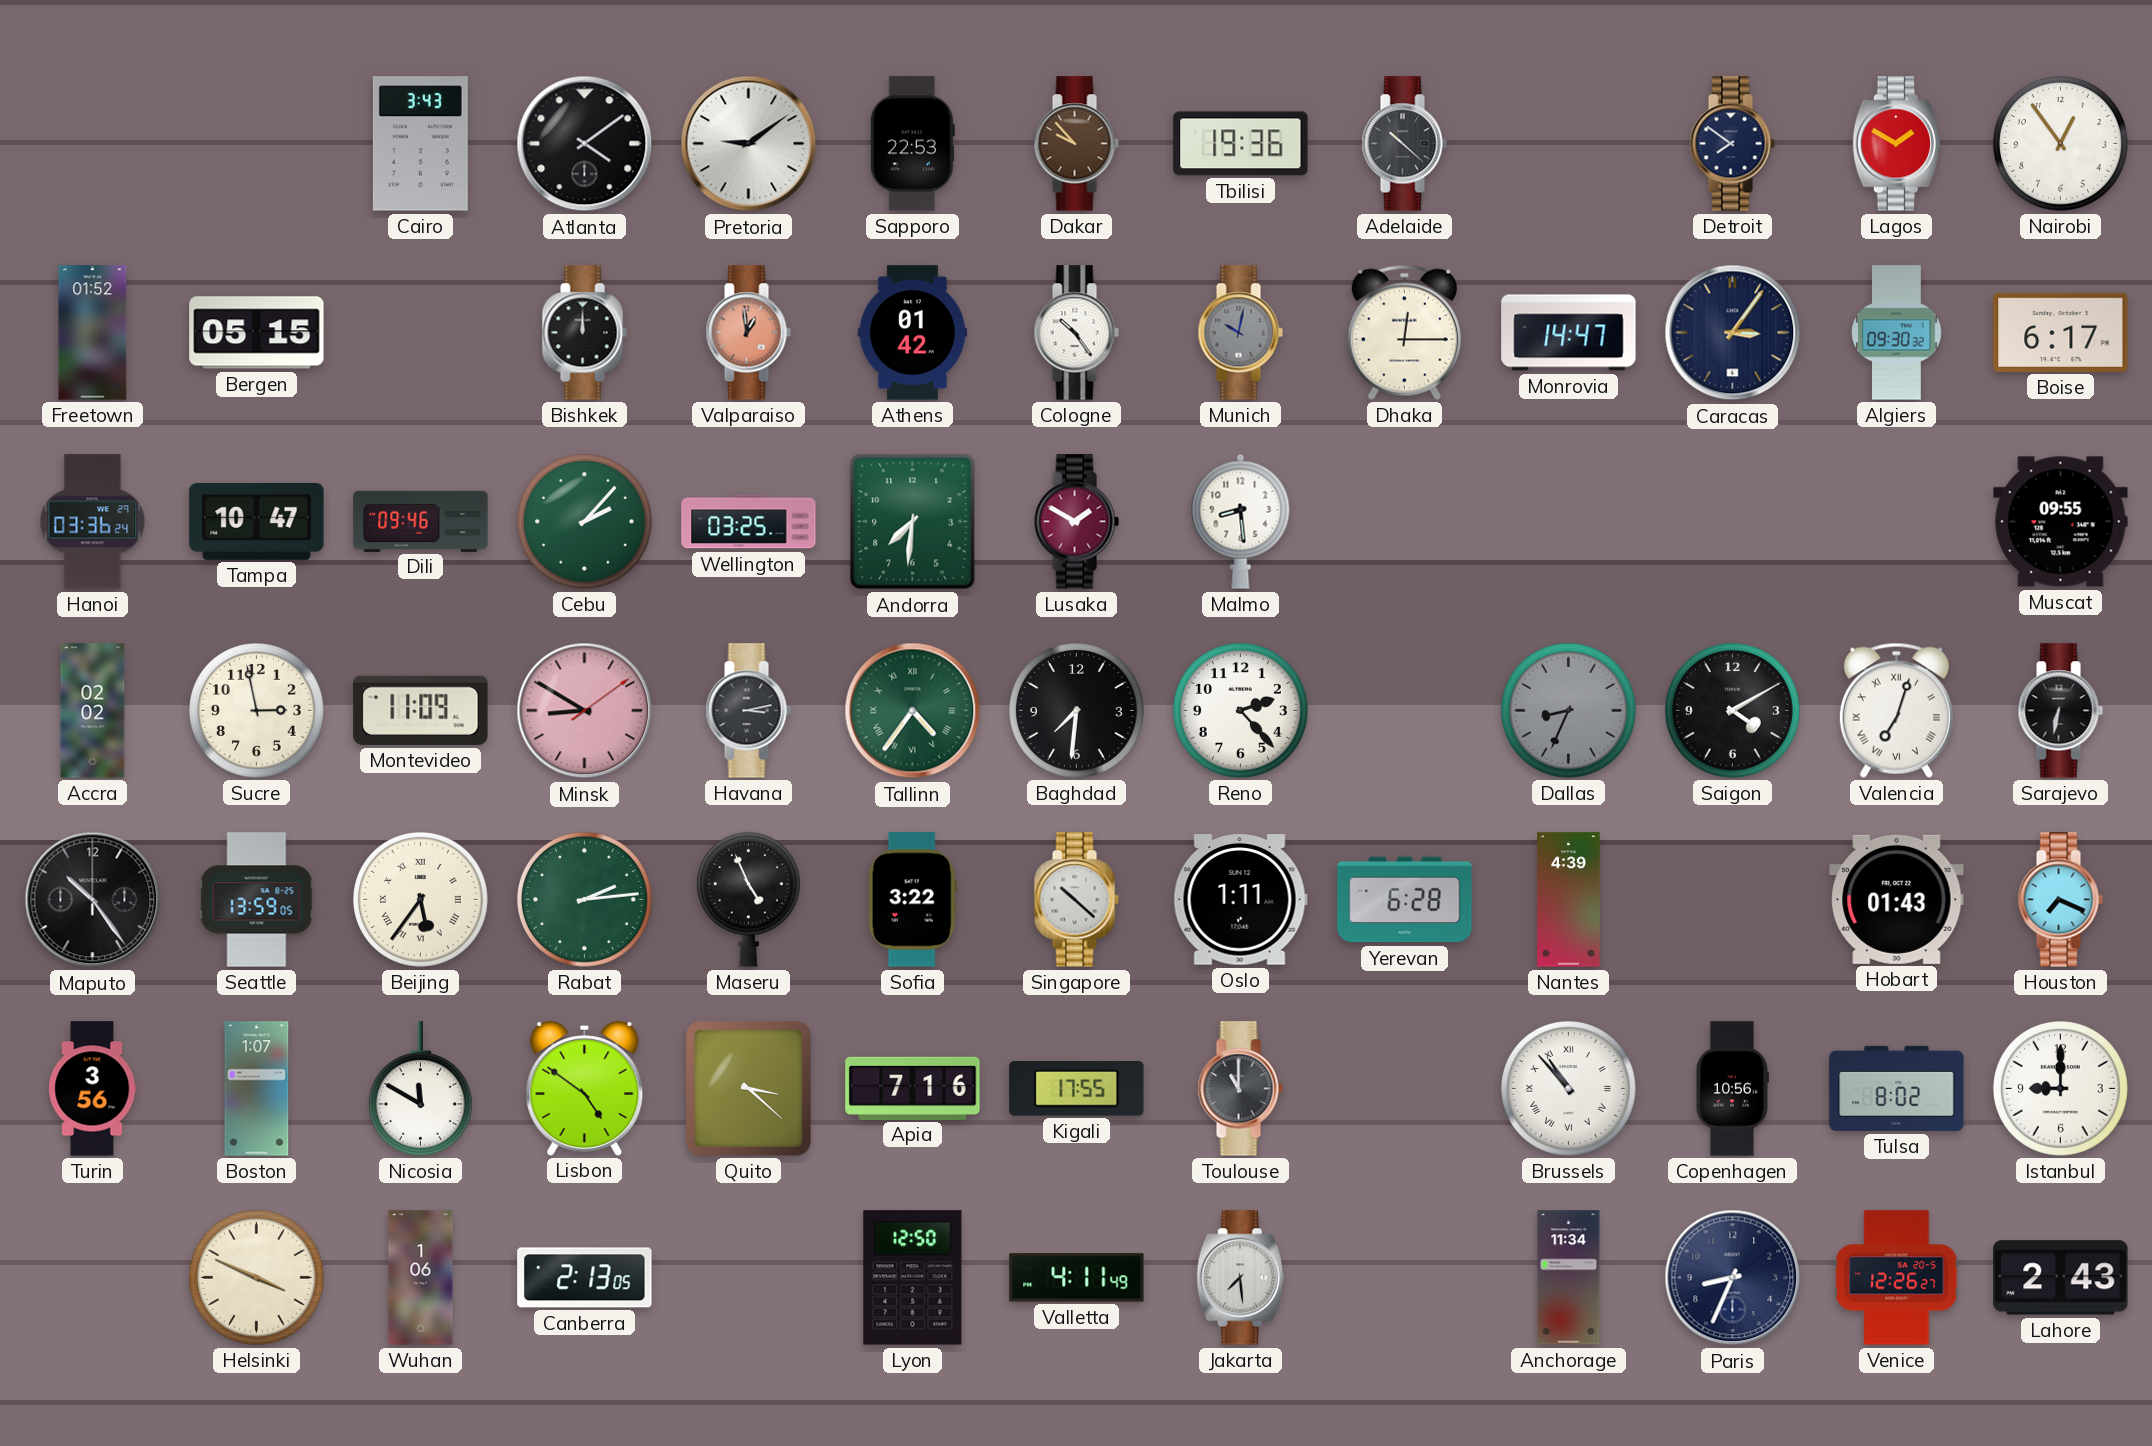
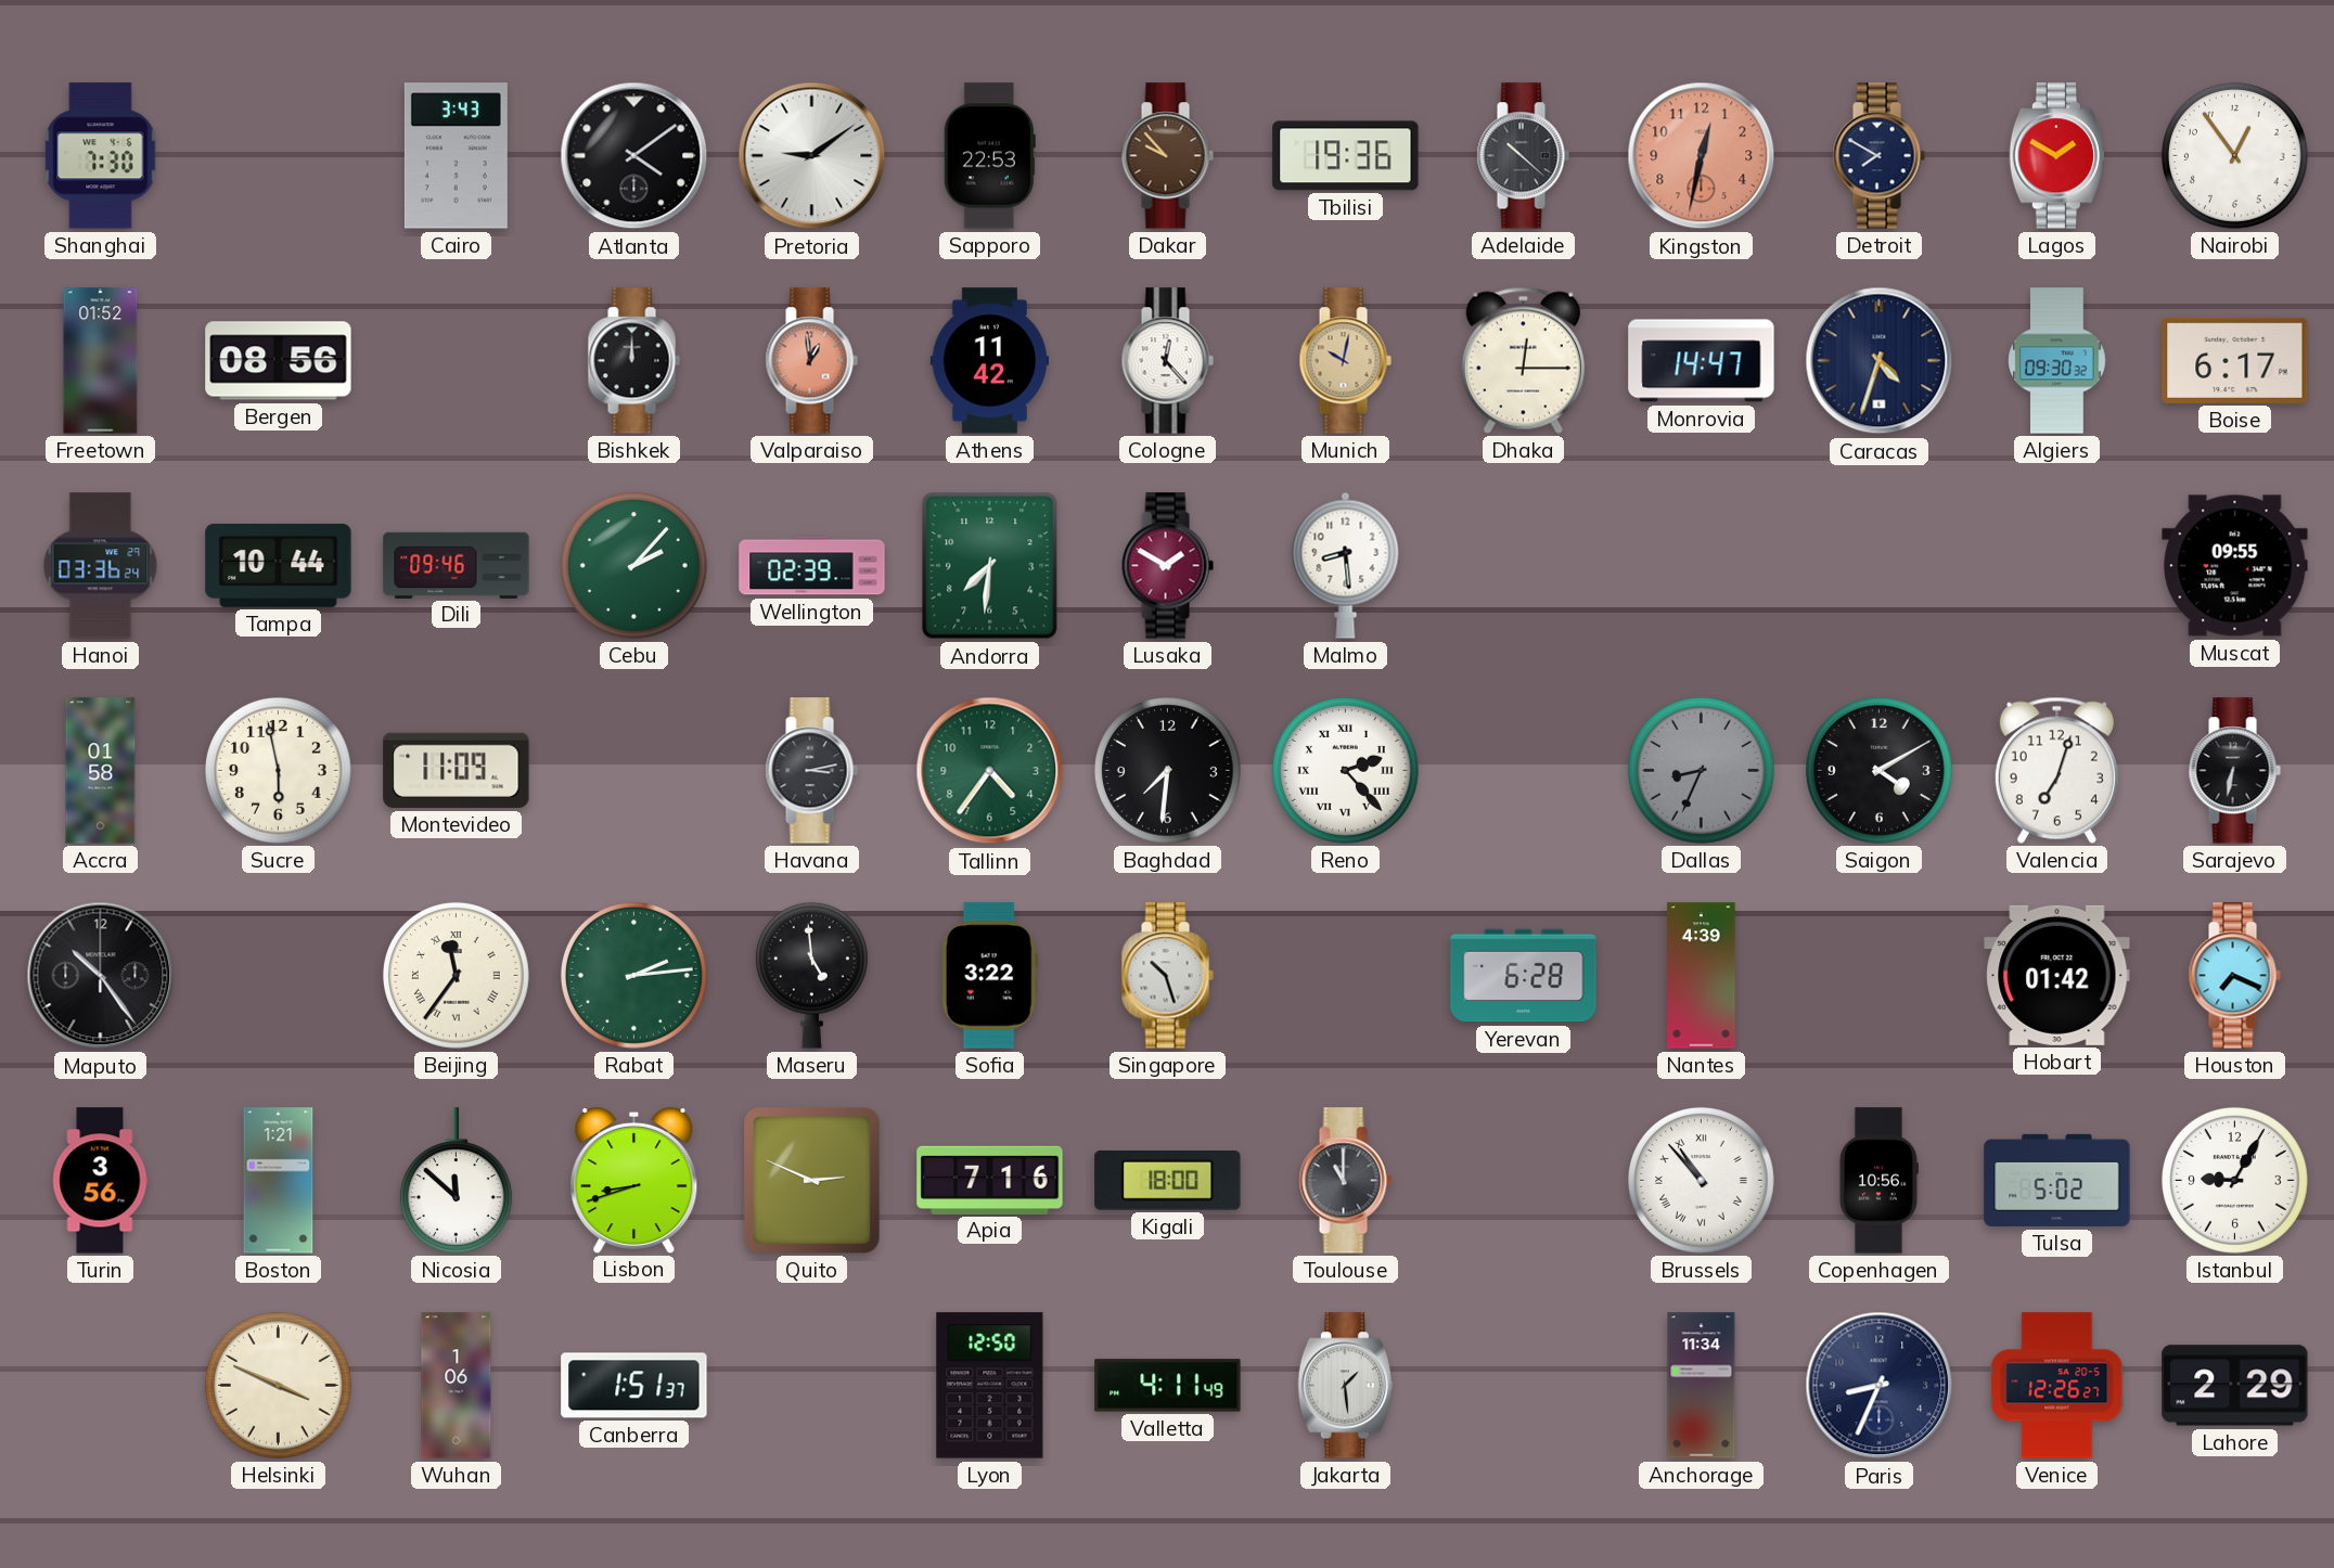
Shanghai: none -> 7:30 (101, 156)
Kingston: none -> 12:32 (1702, 156)
Detroit: 7:51 -> 7:50 (1878, 156)
Bergen: 05:15 -> 08:56 (279, 361)
Athens: 01:42 -> 11:42 (989, 361)
Cologne: 10:24 -> 12:23 (1167, 361)
Munich dial: grey -> champagne (1345, 361)
Caracas: 3:06 -> 4:33 (1880, 361)
Tampa: 10:47 -> 10:44 (279, 565)
Wellington: 03:25 -> 02:39 (812, 566)
Accra: 02:02 -> 01:58 (101, 771)
Sucre: 2:58 -> 5:58 (278, 770)
Minsk: 8:50 -> none (585, 711)
Tallinn numerals: Roman -> Arabic (990, 771)
Reno numerals: Arabic -> Roman (1345, 770)
Valencia numerals: Roman -> Arabic (2056, 770)
Seattle: 13:59 -> none (257, 900)
Beijing: 5:36 -> 11:36 (456, 975)
Maseru: 4:56 -> 4:59 (811, 975)
Singapore: 10:22 -> 10:27 (1167, 976)
Oslo: 1:11 -> none (1240, 900)
Hobart: 01:43 -> 01:42 (2057, 975)
Boston: 1:07 -> 1:21 (279, 1181)
Nicosia: 11:50 -> 11:52 (456, 1181)
Lisbon: 4:51 -> 8:42 (634, 1181)
Quito: 3:22 -> 2:49 (812, 1181)
Kigali: 17:55 -> 18:00 (1168, 1181)
Tulsa: 8:02 -> 5:02 (2057, 1180)
Istanbul: 9:00 -> 9:05 (2234, 1180)
Canberra: 2:13 -> 1:51 (634, 1386)
Jakarta: 7:29 -> 1:29 (1345, 1386)
Lahore: 2:43 -> 2:29 (2235, 1386)
